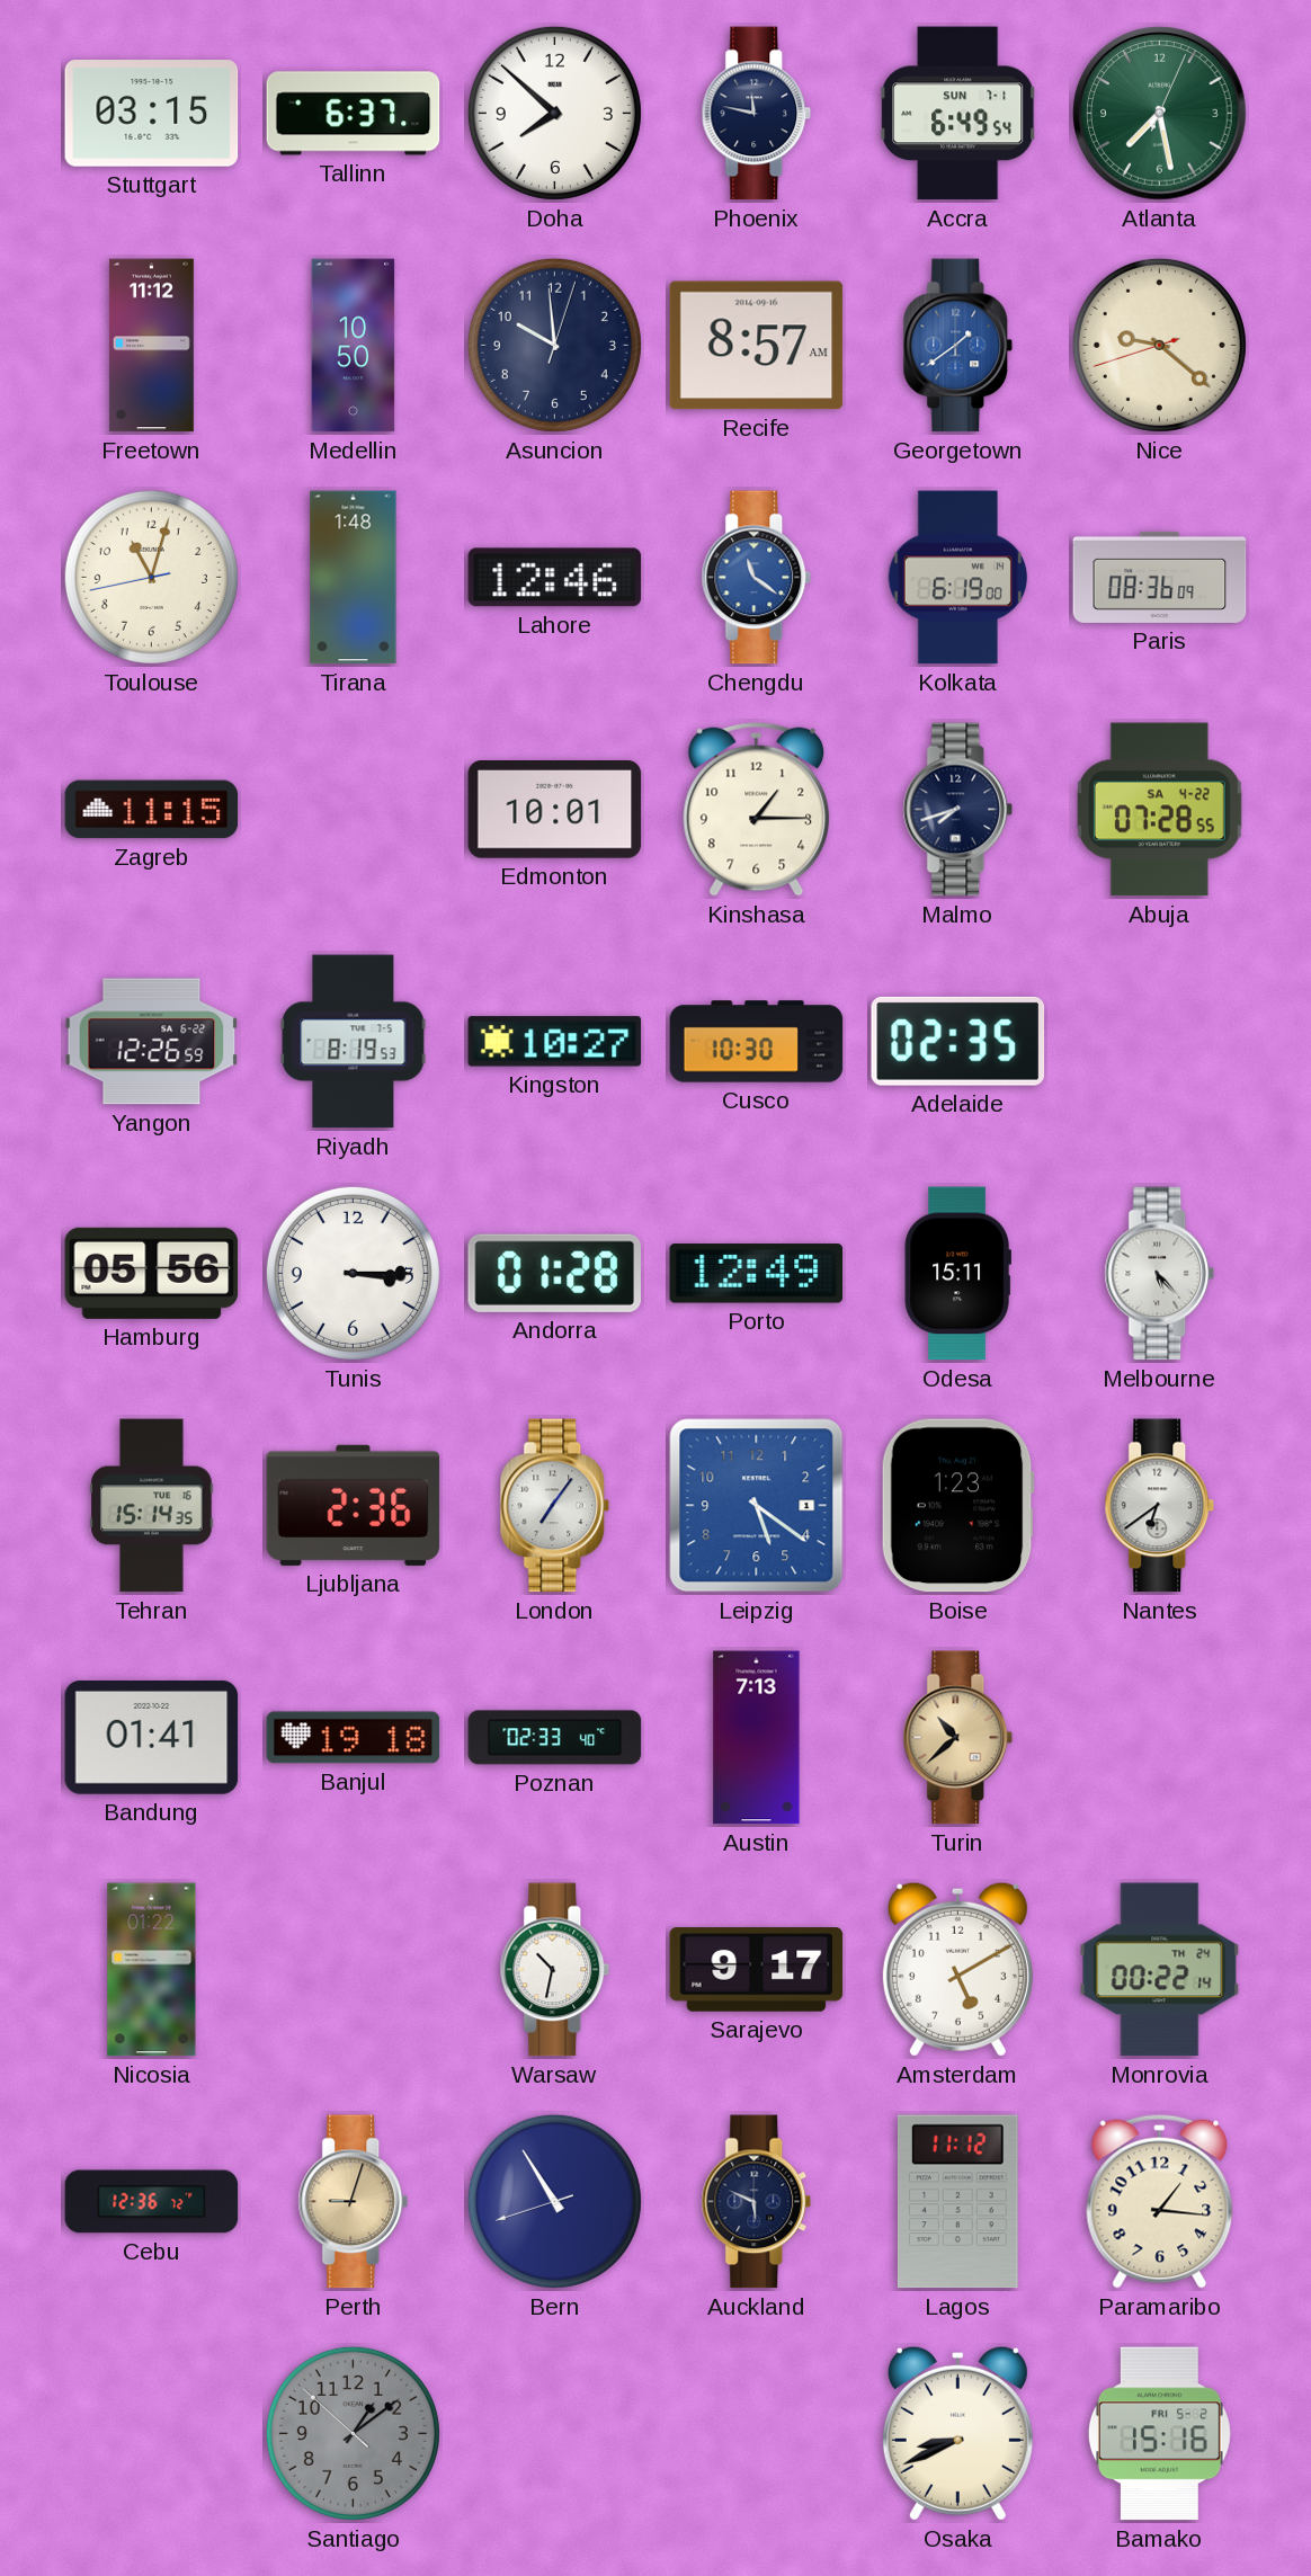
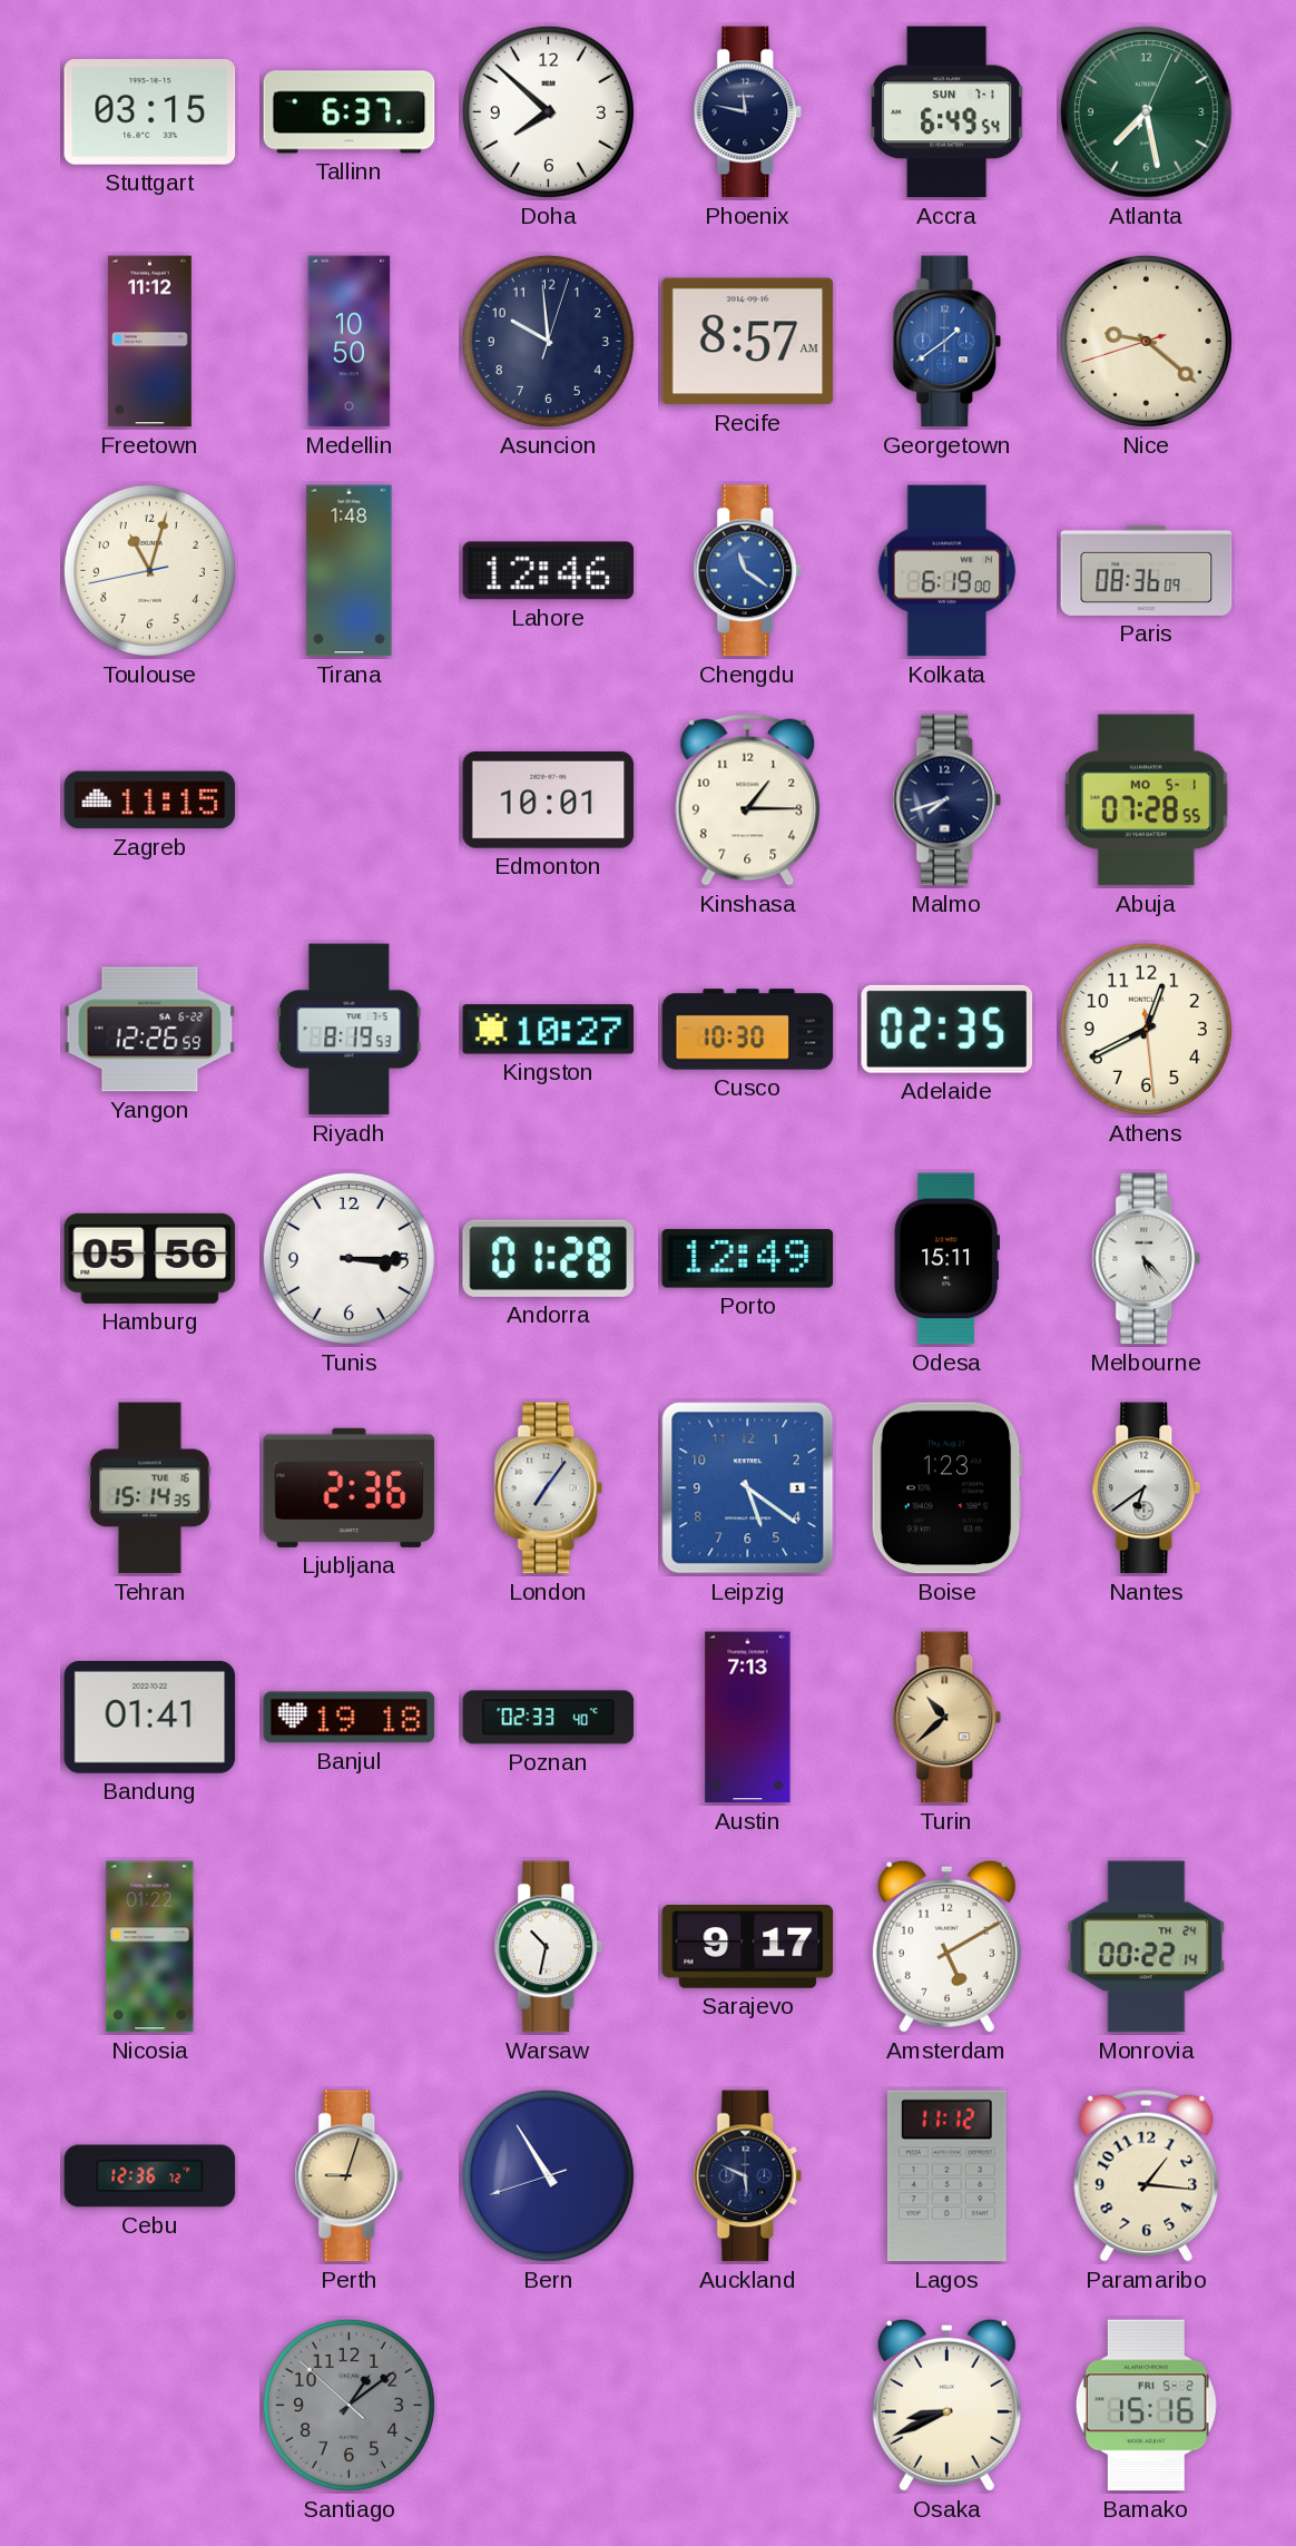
Abuja date: SA 4-22 -> MO 5-1 (1146, 800)
Athens: none -> 12:40 (1146, 1029)
